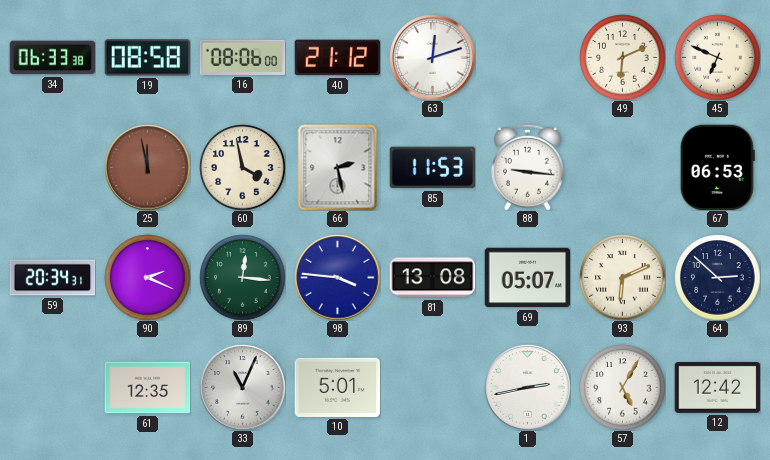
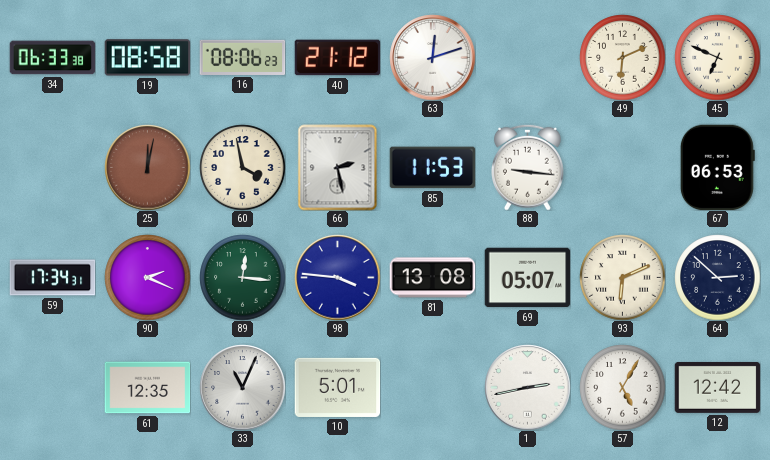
16: 08:06:00 -> 08:06:23 (242, 57)
25: 11:58 -> 12:02 (147, 167)
59: 20:34 -> 17:34 (52, 278)
